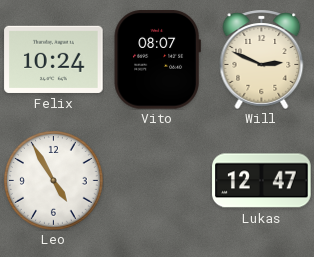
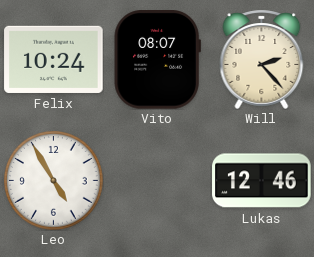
Will: 2:49 -> 2:23 (262, 59)
Lukas: 12:47 -> 12:46 (262, 181)
